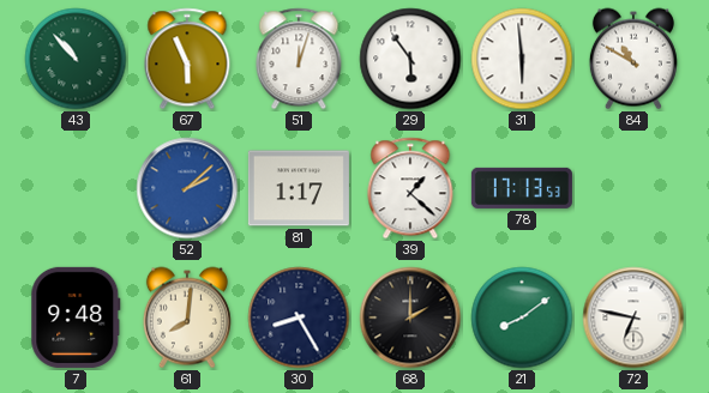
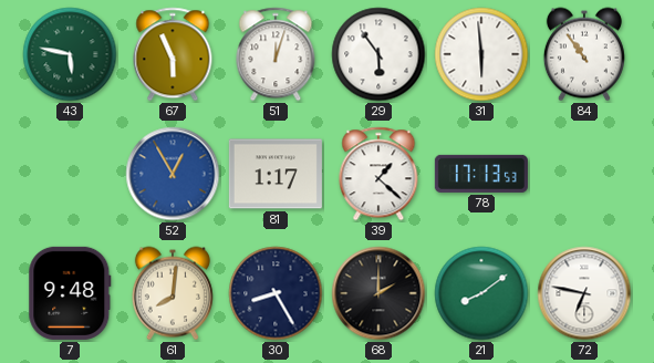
43: 10:53 -> 5:47 (70, 54)
84: 10:50 -> 10:54 (584, 54)
52: 2:08 -> 12:55 (173, 174)
